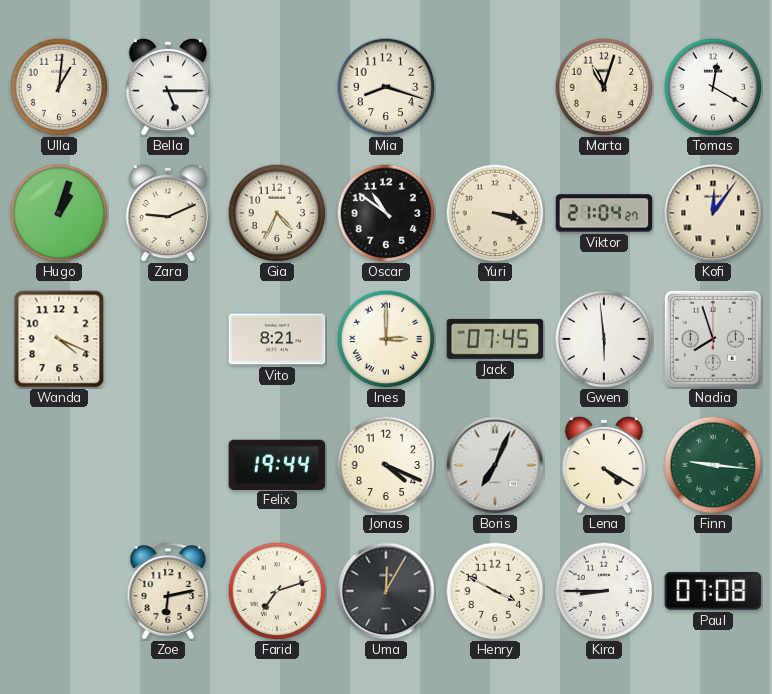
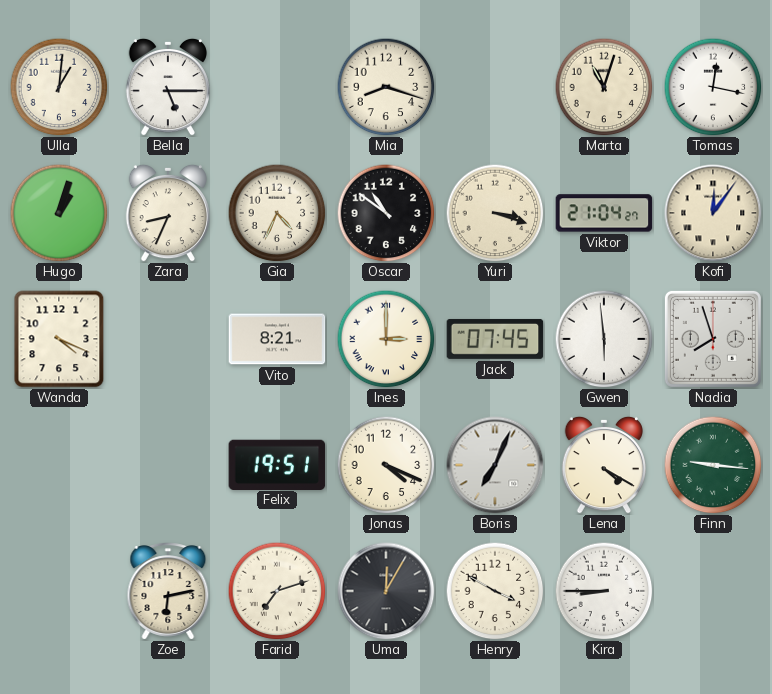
Tomas: 12:20 -> 12:17 (713, 87)
Zara: 9:11 -> 8:34 (168, 213)
Felix: 19:44 -> 19:51 (277, 464)
Paul: 07:08 -> none (713, 592)
